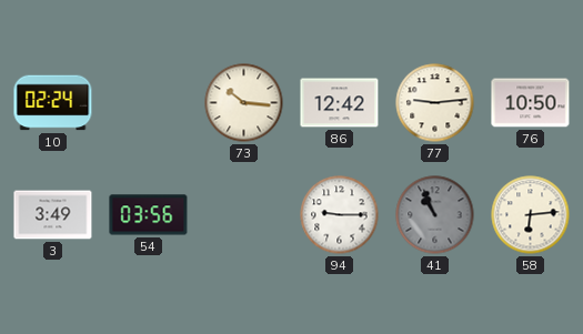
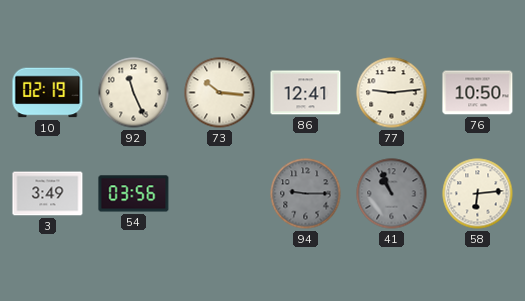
10: 02:24 -> 02:19 (48, 93)
92: none -> 11:26 (134, 93)
86: 12:42 -> 12:41 (306, 93)
94 dial: white -> grey (306, 194)
